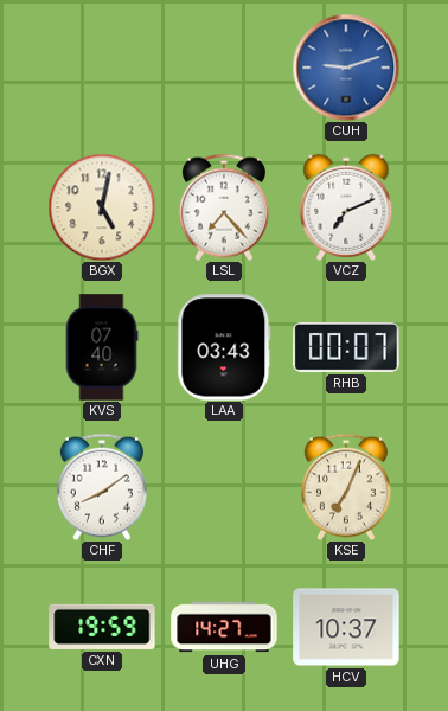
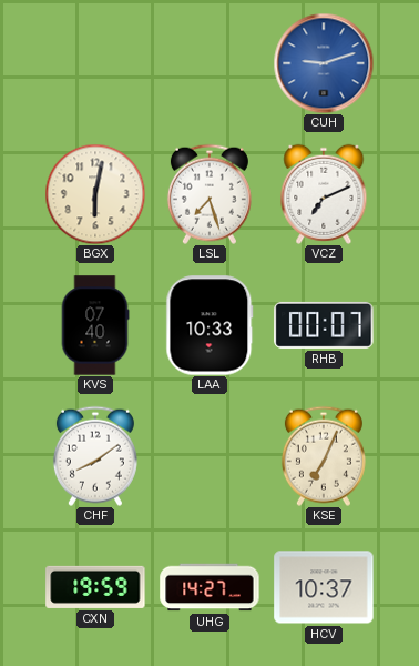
BGX: 5:02 -> 6:02 (95, 194)
LSL: 7:23 -> 7:27 (209, 194)
LAA: 03:43 -> 10:33 (209, 325)
